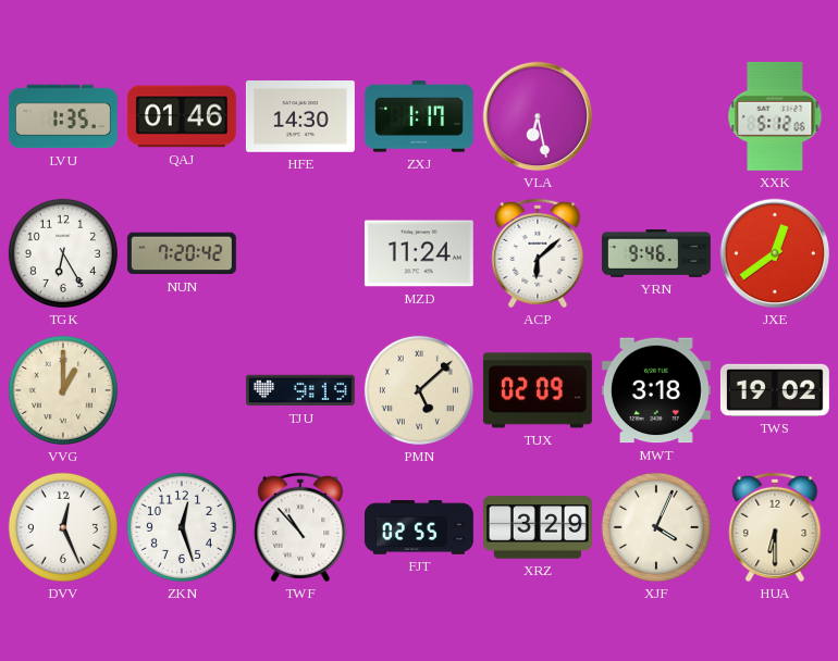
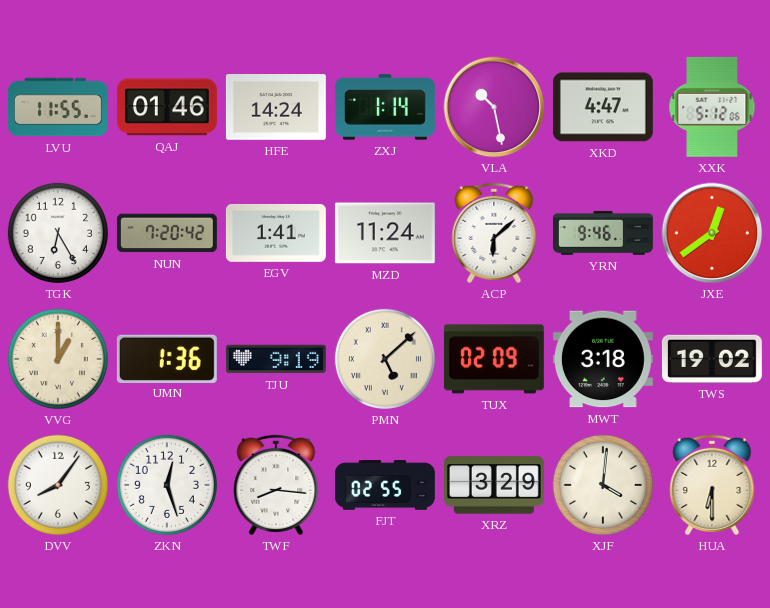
LVU: 1:35 -> 11:55 (58, 107)
HFE: 14:30 -> 14:24 (276, 108)
ZXJ: 1:17 -> 1:14 (385, 107)
VLA: 6:28 -> 10:28 (494, 107)
XKD: none -> 4:47 (603, 107)
EGV: none -> 1:41 (276, 233)
UMN: none -> 1:36 (167, 358)
DVV: 12:26 -> 8:06 (58, 485)
TWF: 10:53 -> 8:16 (276, 485)
XJF: 4:04 -> 4:01 (603, 485)
